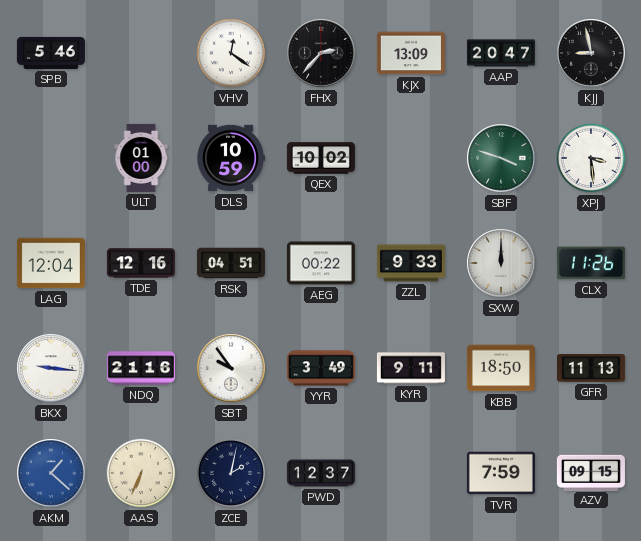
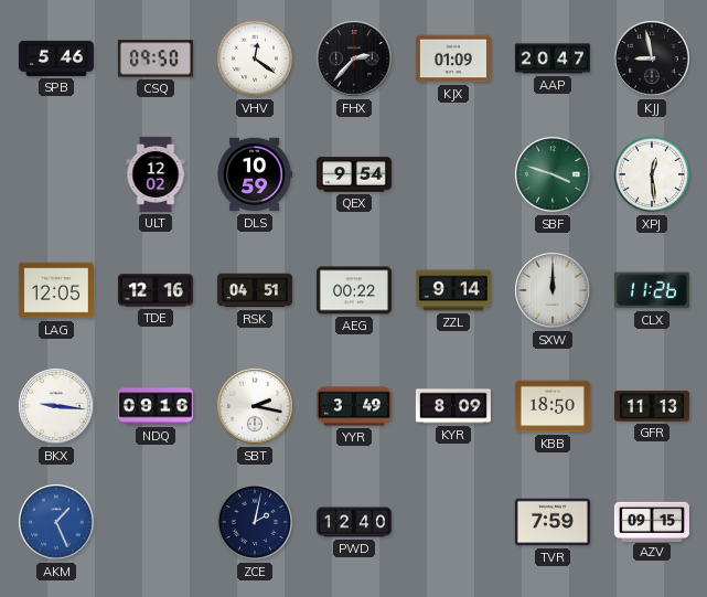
CSQ: none -> 09:50 (156, 58)
KJX: 13:09 -> 01:09 (453, 58)
ULT: 01:00 -> 12:02 (156, 174)
QEX: 10:02 -> 9:54 (354, 174)
XPJ: 3:29 -> 12:29 (652, 174)
LAG: 12:04 -> 12:05 (56, 290)
ZZL: 9:33 -> 9:14 (453, 290)
NDQ: 21:16 -> 09:16 (156, 406)
SBT: 9:54 -> 2:17 (255, 406)
KYR: 9:11 -> 8:09 (453, 406)
AKM: 1:22 -> 1:26 (56, 522)
AAS: 6:34 -> none (141, 473)
PWD: 12:37 -> 12:40 (354, 522)
